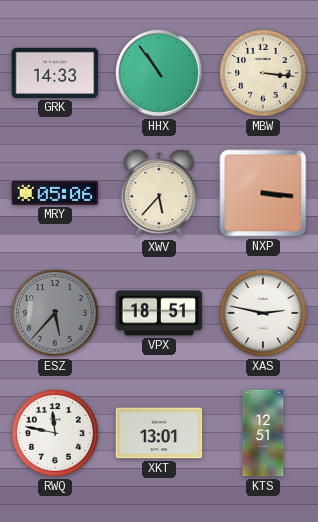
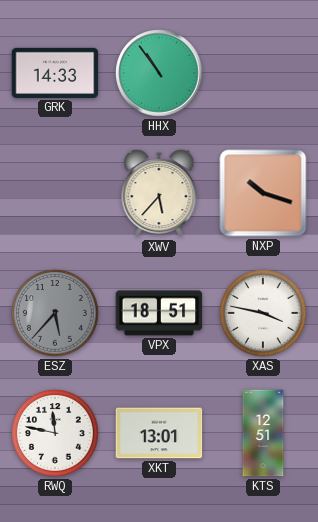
MBW: 3:16 -> none (263, 73)
MRY: 05:06 -> none (55, 193)
NXP: 3:16 -> 10:18 (263, 193)
XAS: 2:47 -> 3:47 (263, 313)
